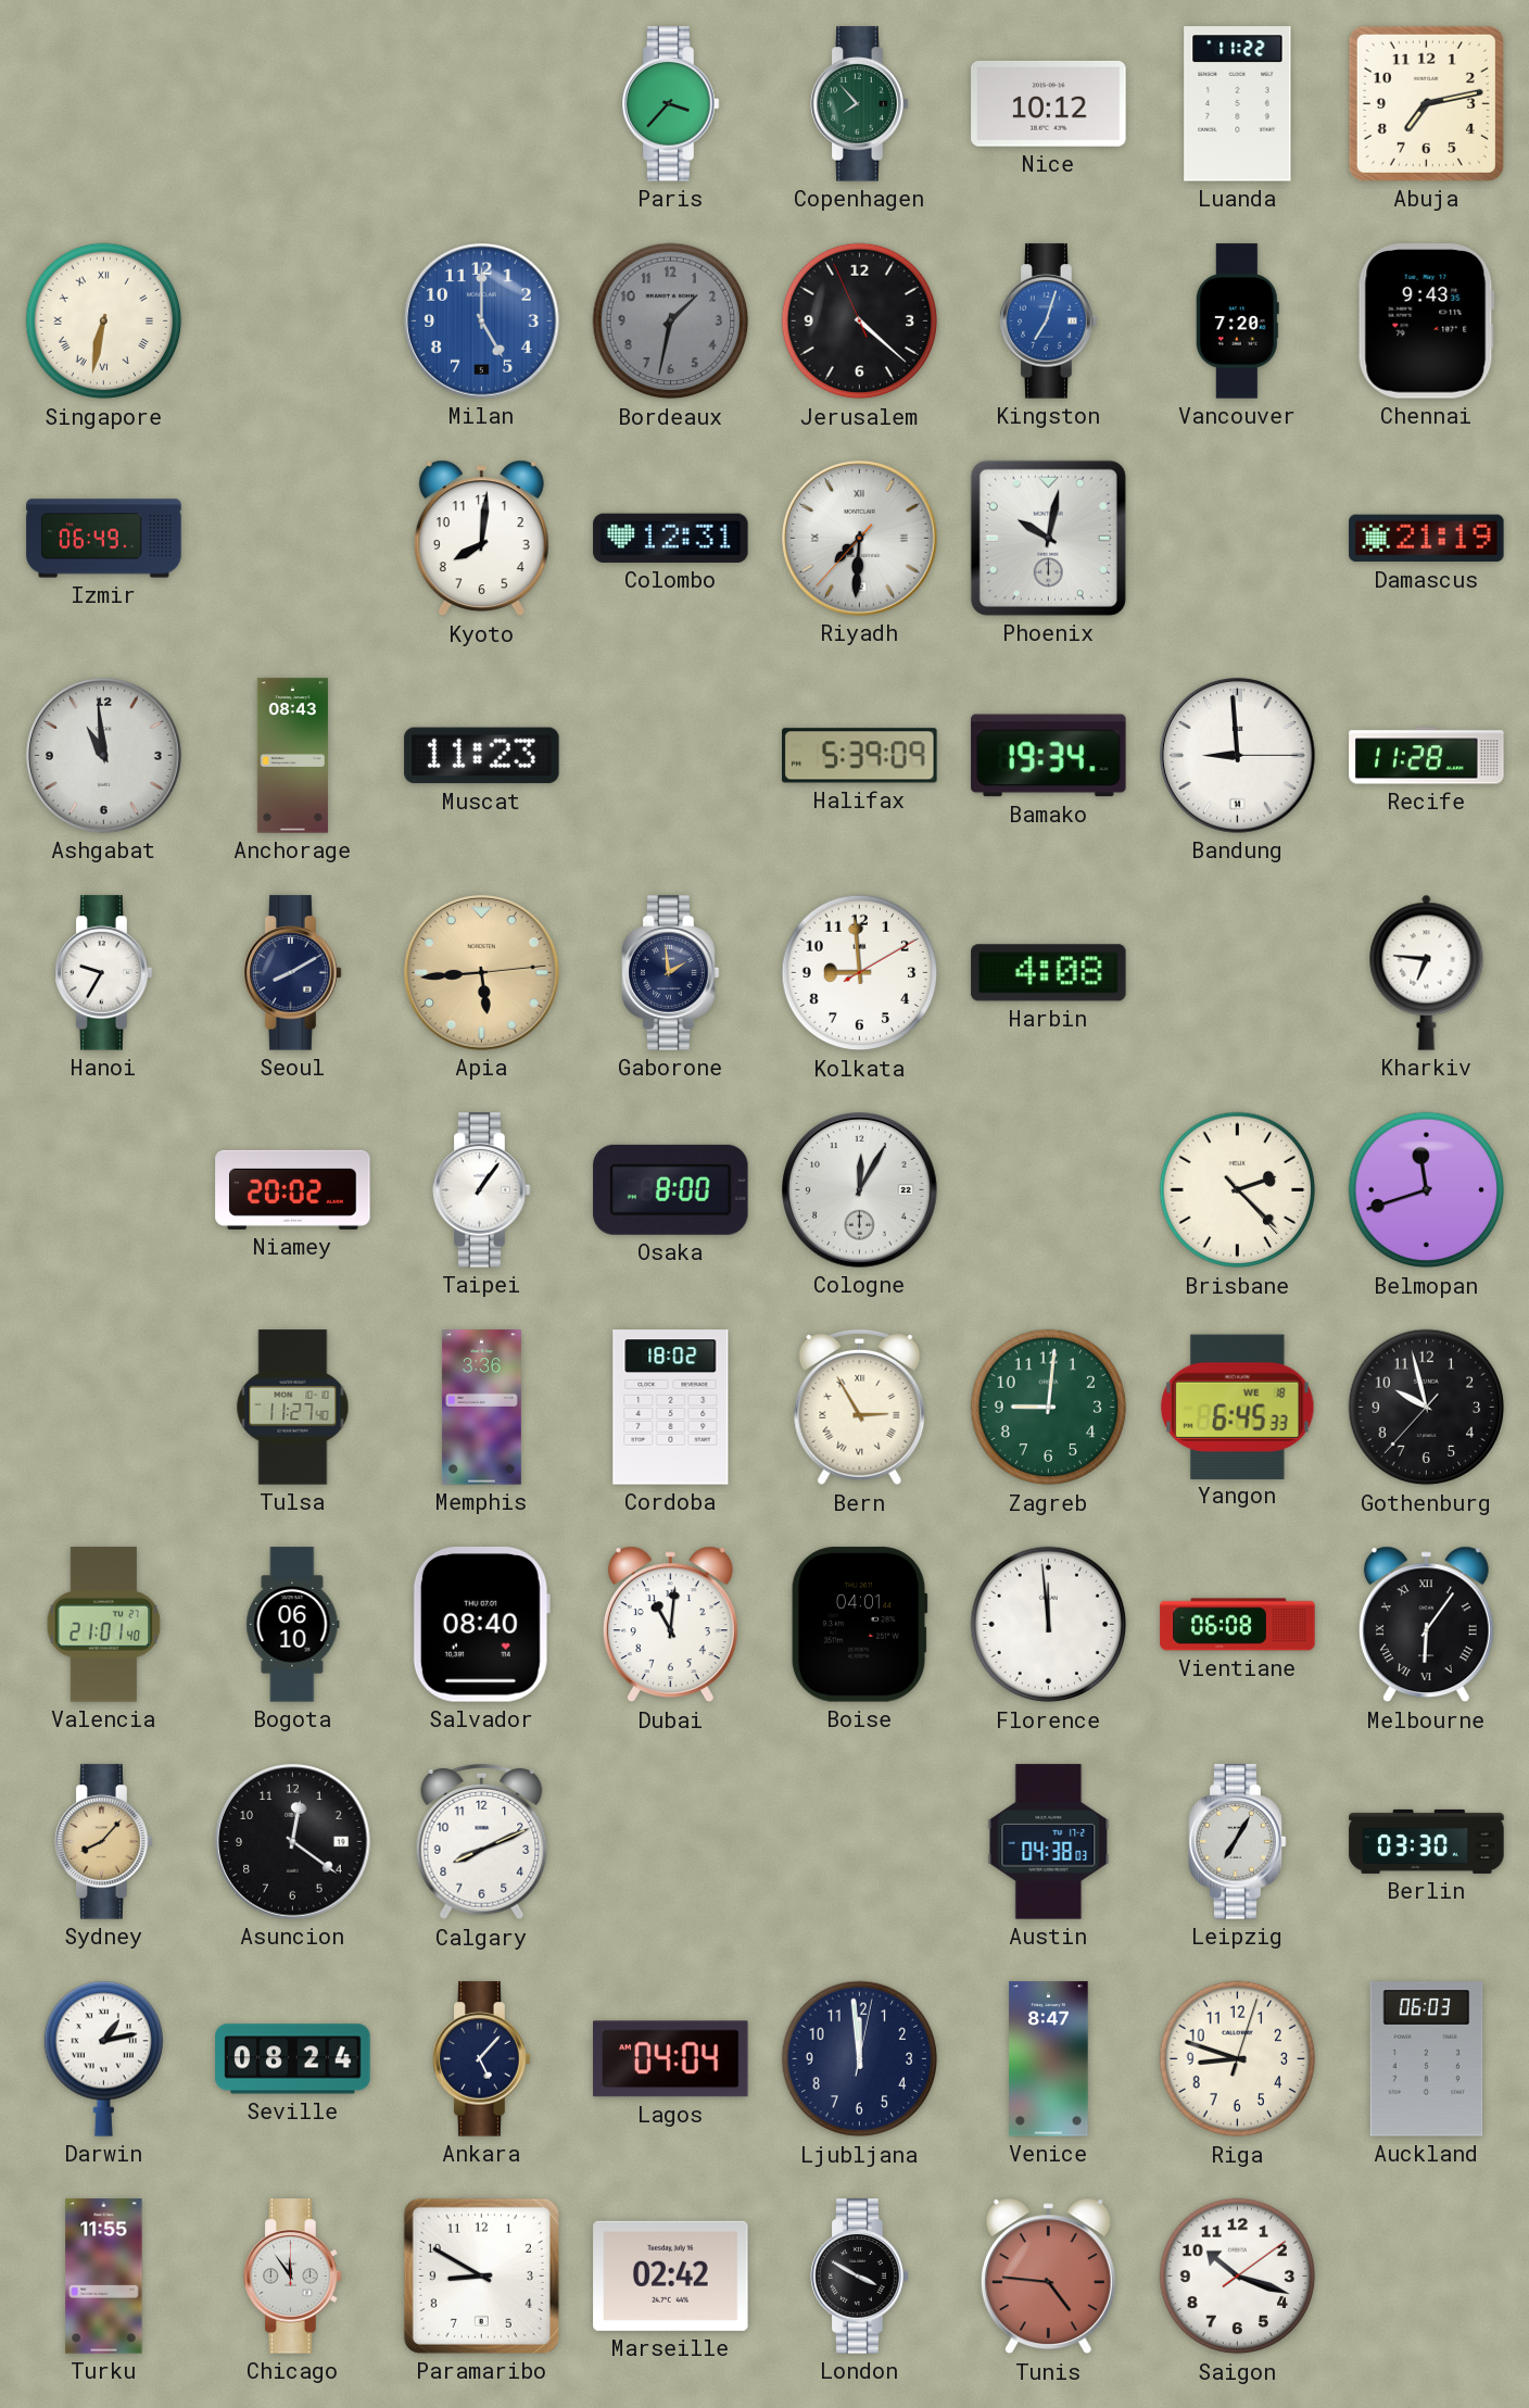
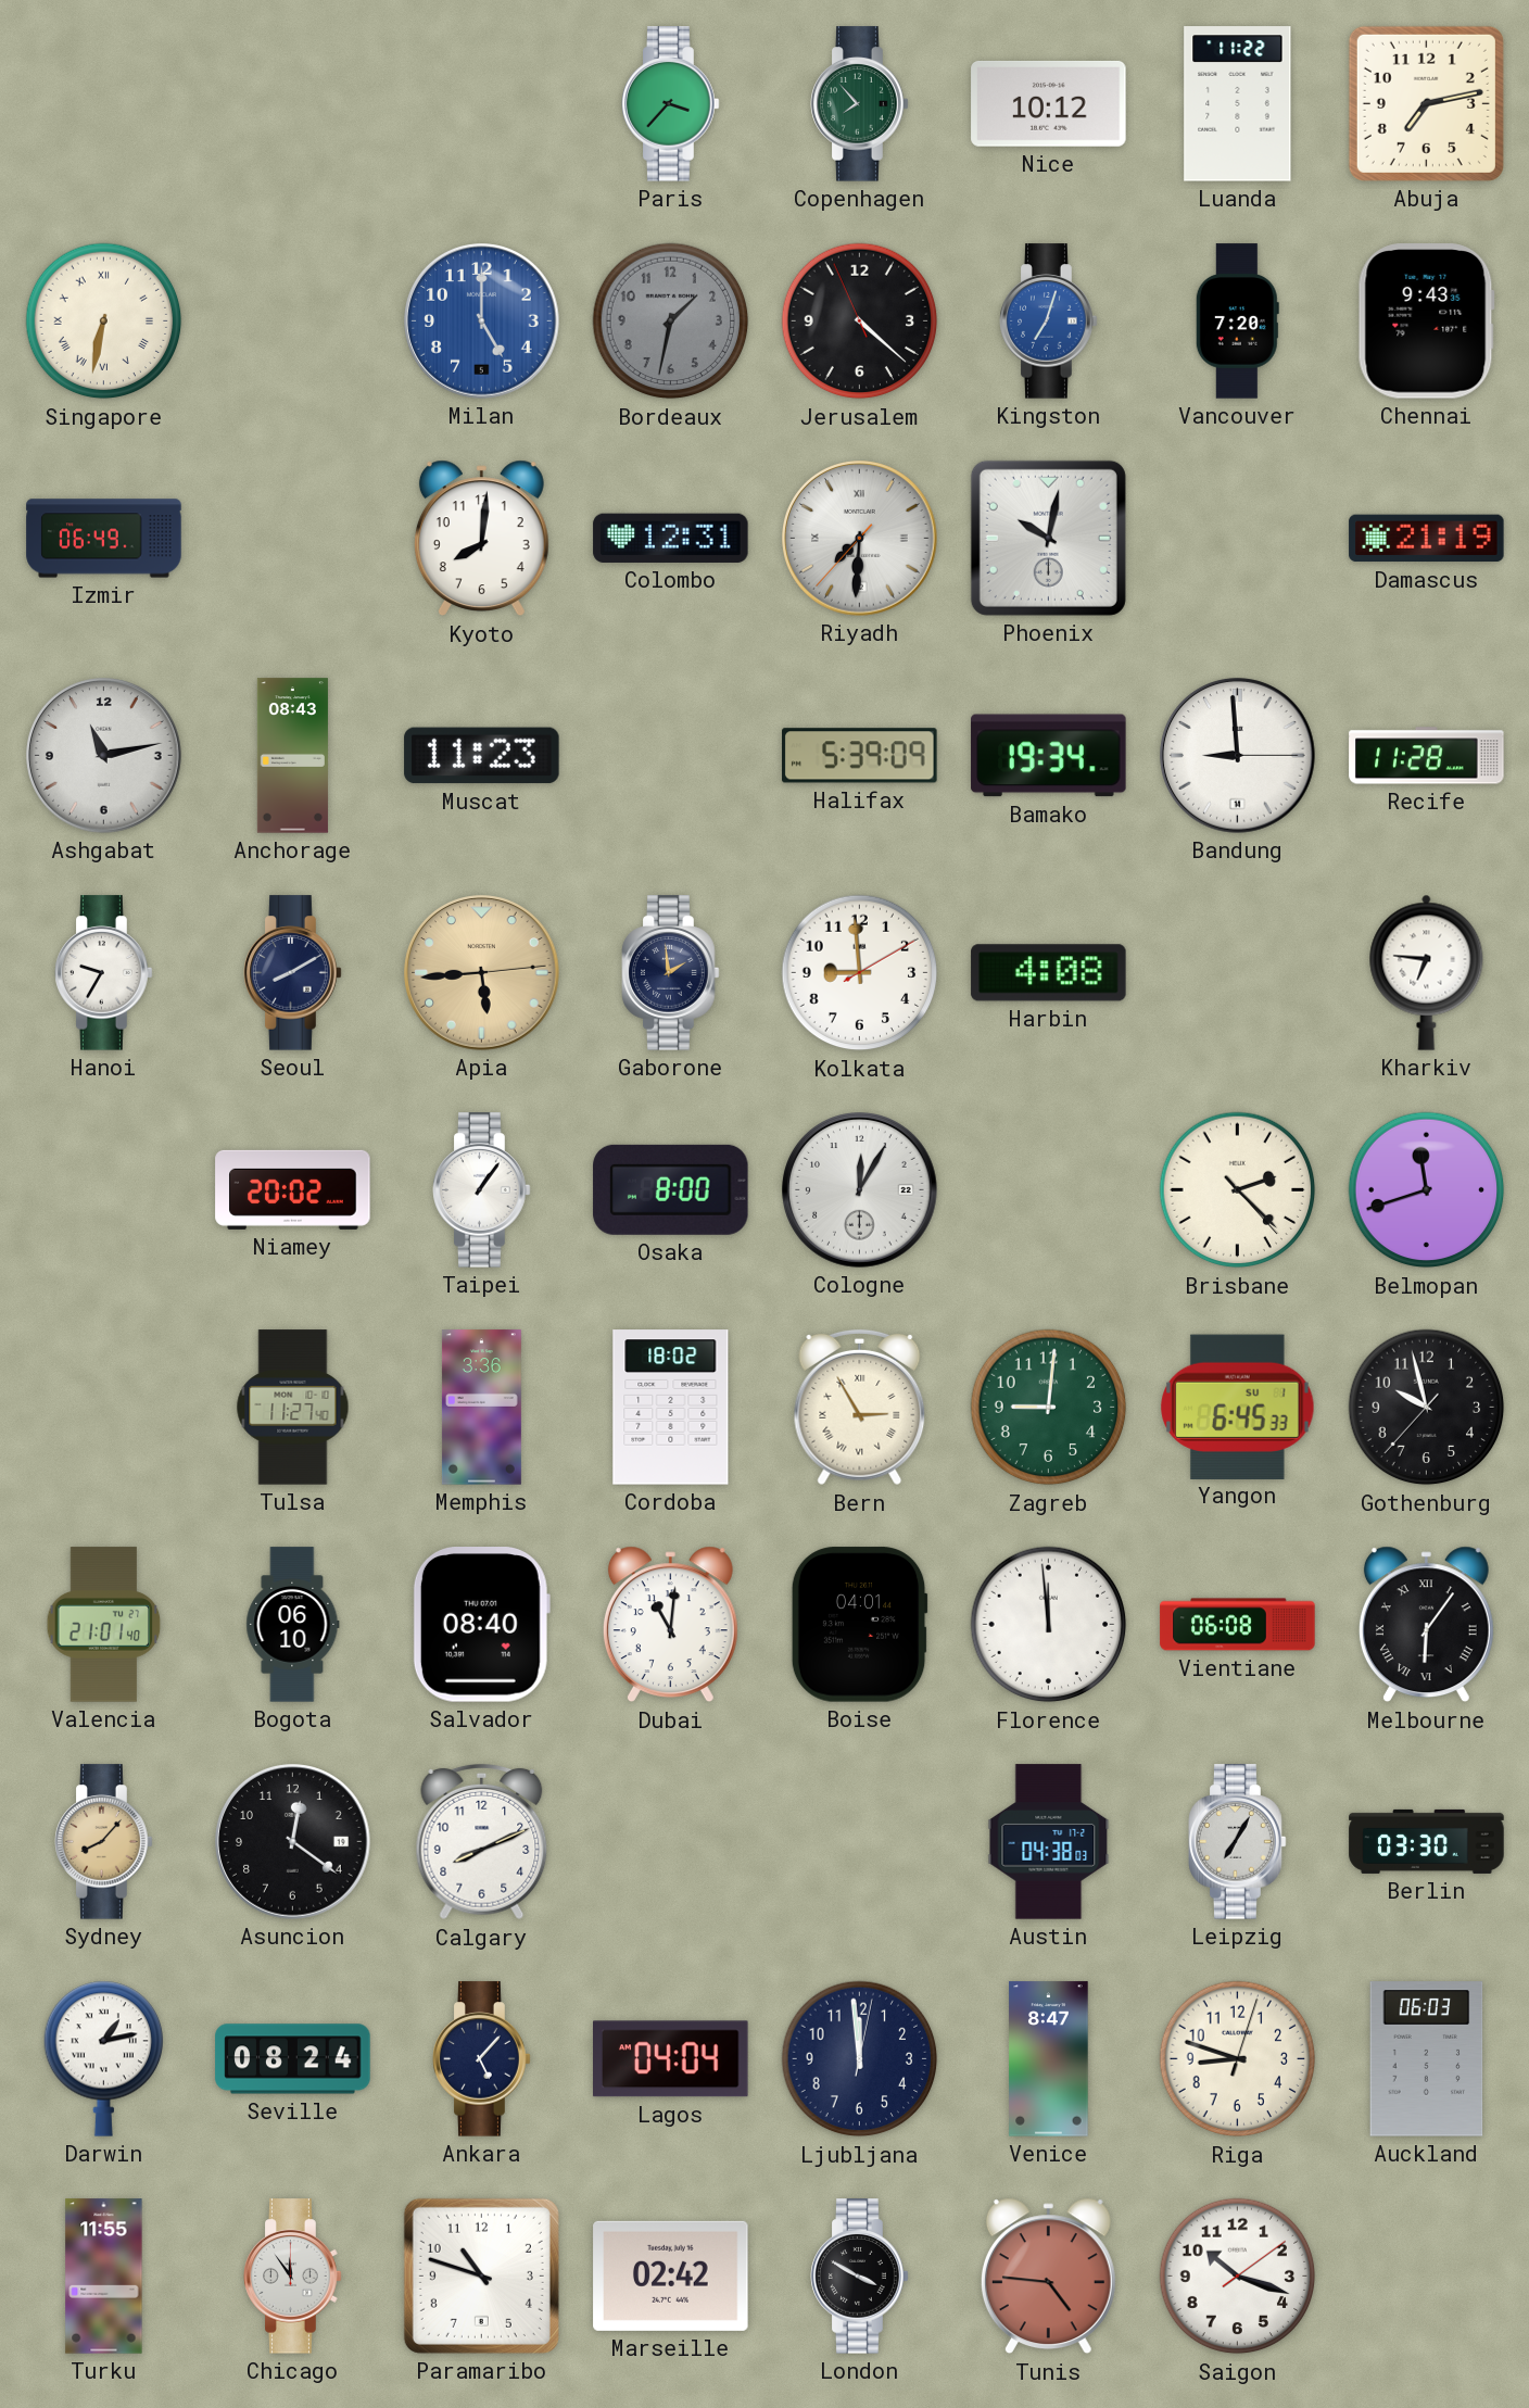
Ashgabat: 10:59 -> 11:13 (104, 756)
Yangon date: WE 18 -> SU 1 (1238, 1407)
Paramaribo: 8:50 -> 10:48 (481, 2275)
